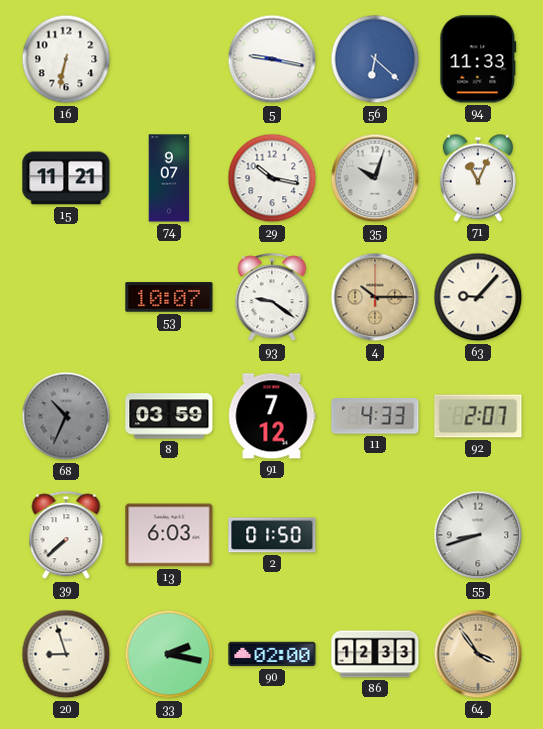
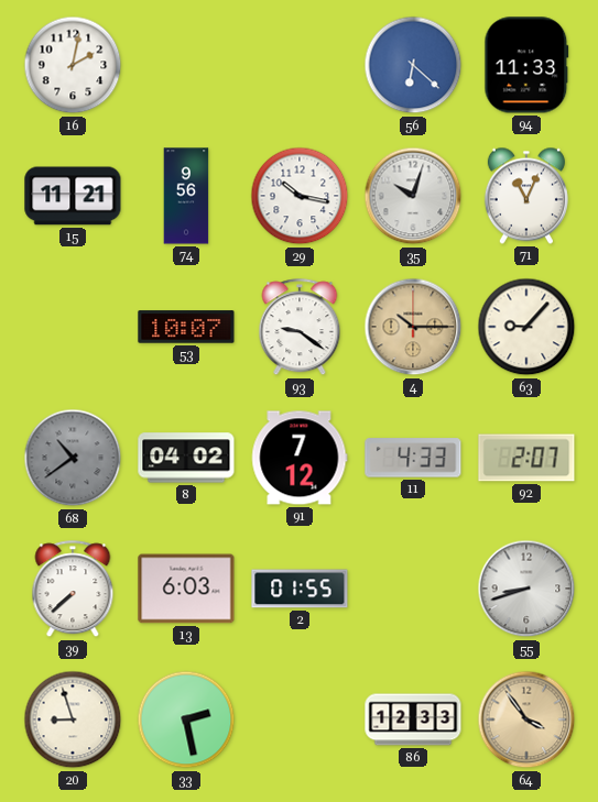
16: 6:32 -> 2:02 (73, 65)
5: 9:17 -> none (272, 59)
74: 9:07 -> 9:56 (186, 196)
68: 10:34 -> 10:39 (73, 458)
8: 03:59 -> 04:02 (186, 458)
2: 01:50 -> 01:55 (300, 589)
33: 2:17 -> 2:28 (186, 719)
90: 02:00 -> none (272, 654)
